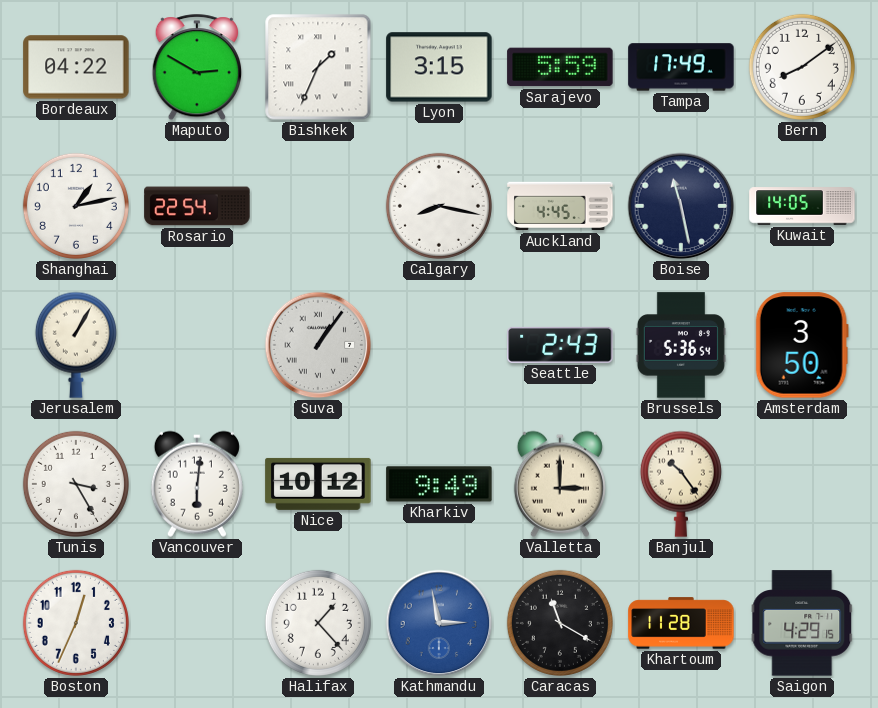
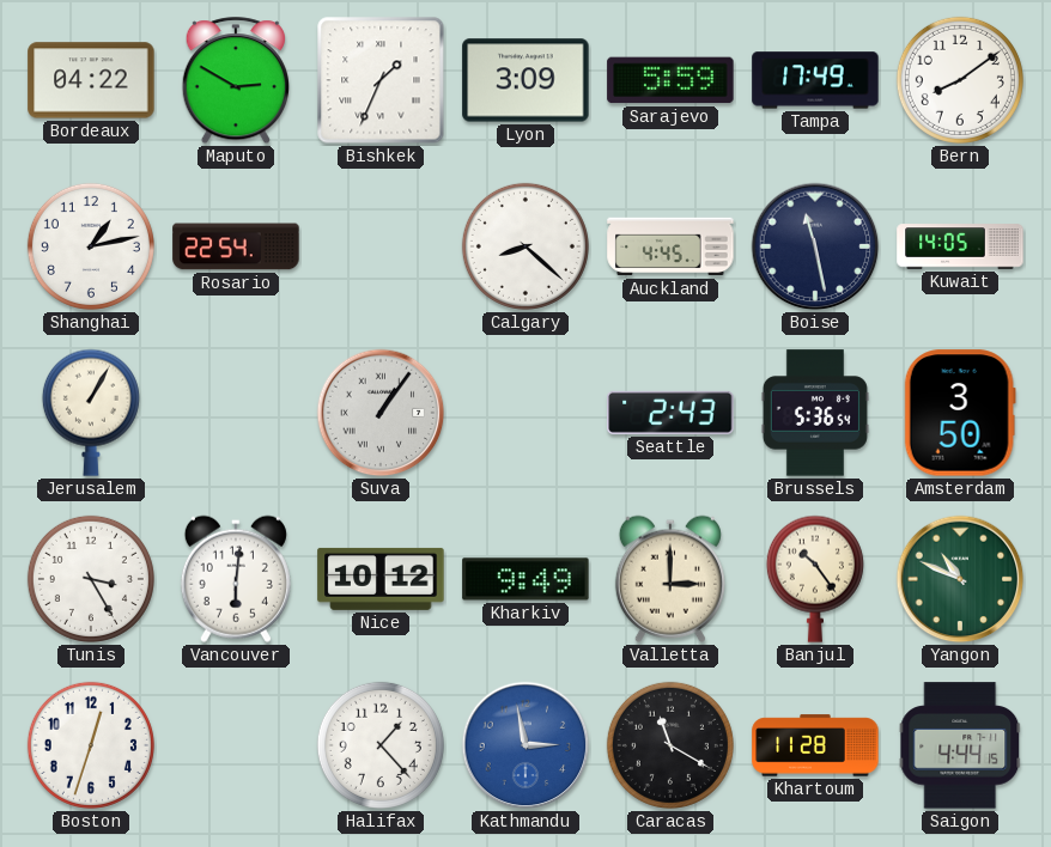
Lyon: 3:15 -> 3:09 (525, 80)
Calgary: 8:17 -> 8:22 (525, 246)
Yangon: none -> 10:49 (960, 579)
Boston: 12:34 -> 12:33 (91, 745)
Saigon: 4:29 -> 4:44 (960, 745)
